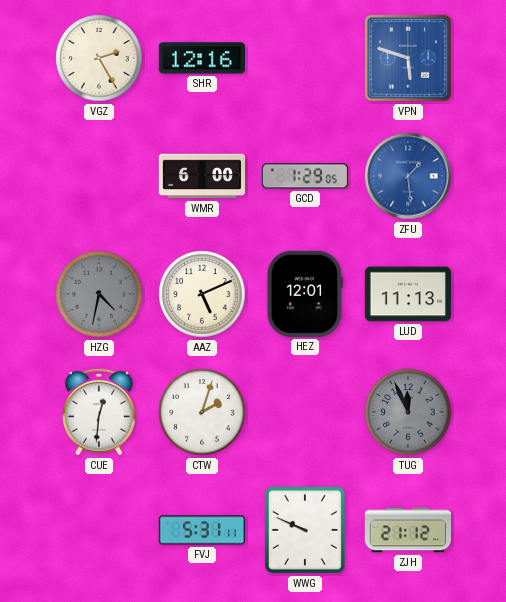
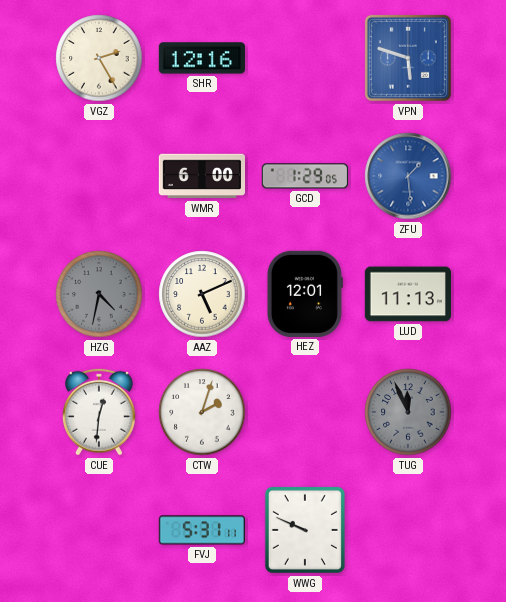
ZJH: 21:12 -> none (407, 530)
